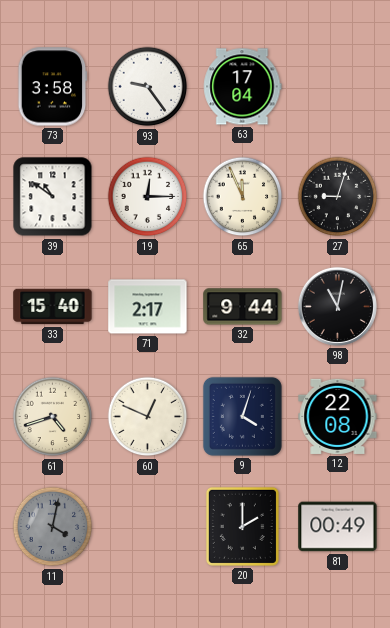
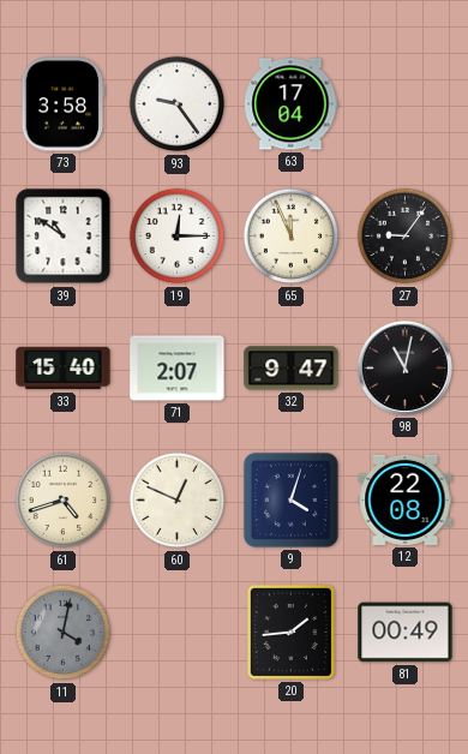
27: 9:03 -> 9:06 (406, 237)
71: 2:17 -> 2:07 (178, 369)
32: 9:44 -> 9:47 (292, 369)
20: 2:00 -> 1:44 (290, 632)
